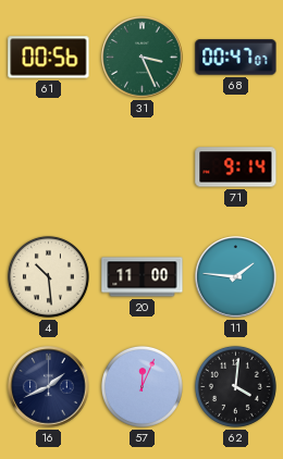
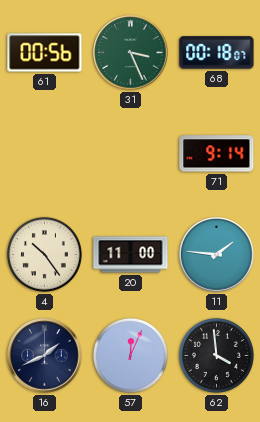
68: 00:47 -> 00:18 (217, 53)
4: 10:29 -> 10:24 (44, 254)
62: 4:01 -> 3:59 (216, 355)
